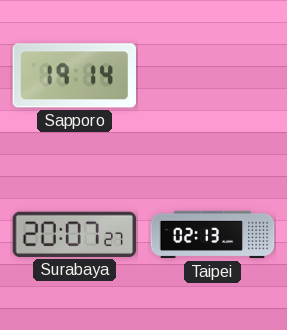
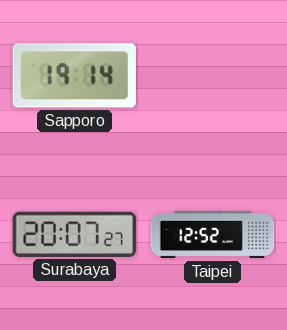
Taipei: 02:13 -> 12:52 (213, 235)
